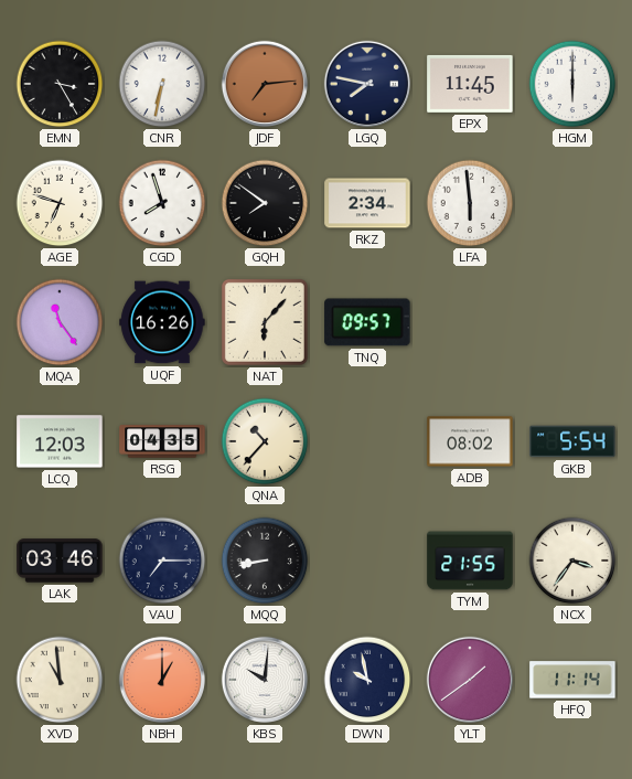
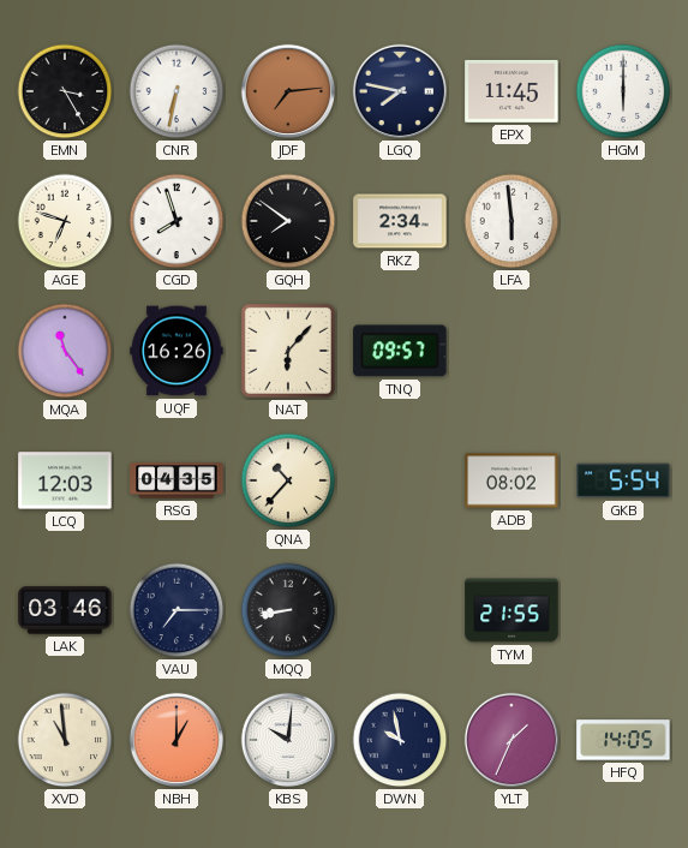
NCX: 3:36 -> none (572, 561)
YLT: 1:39 -> 1:34 (511, 740)
HFQ: 11:14 -> 14:05 (623, 740)
